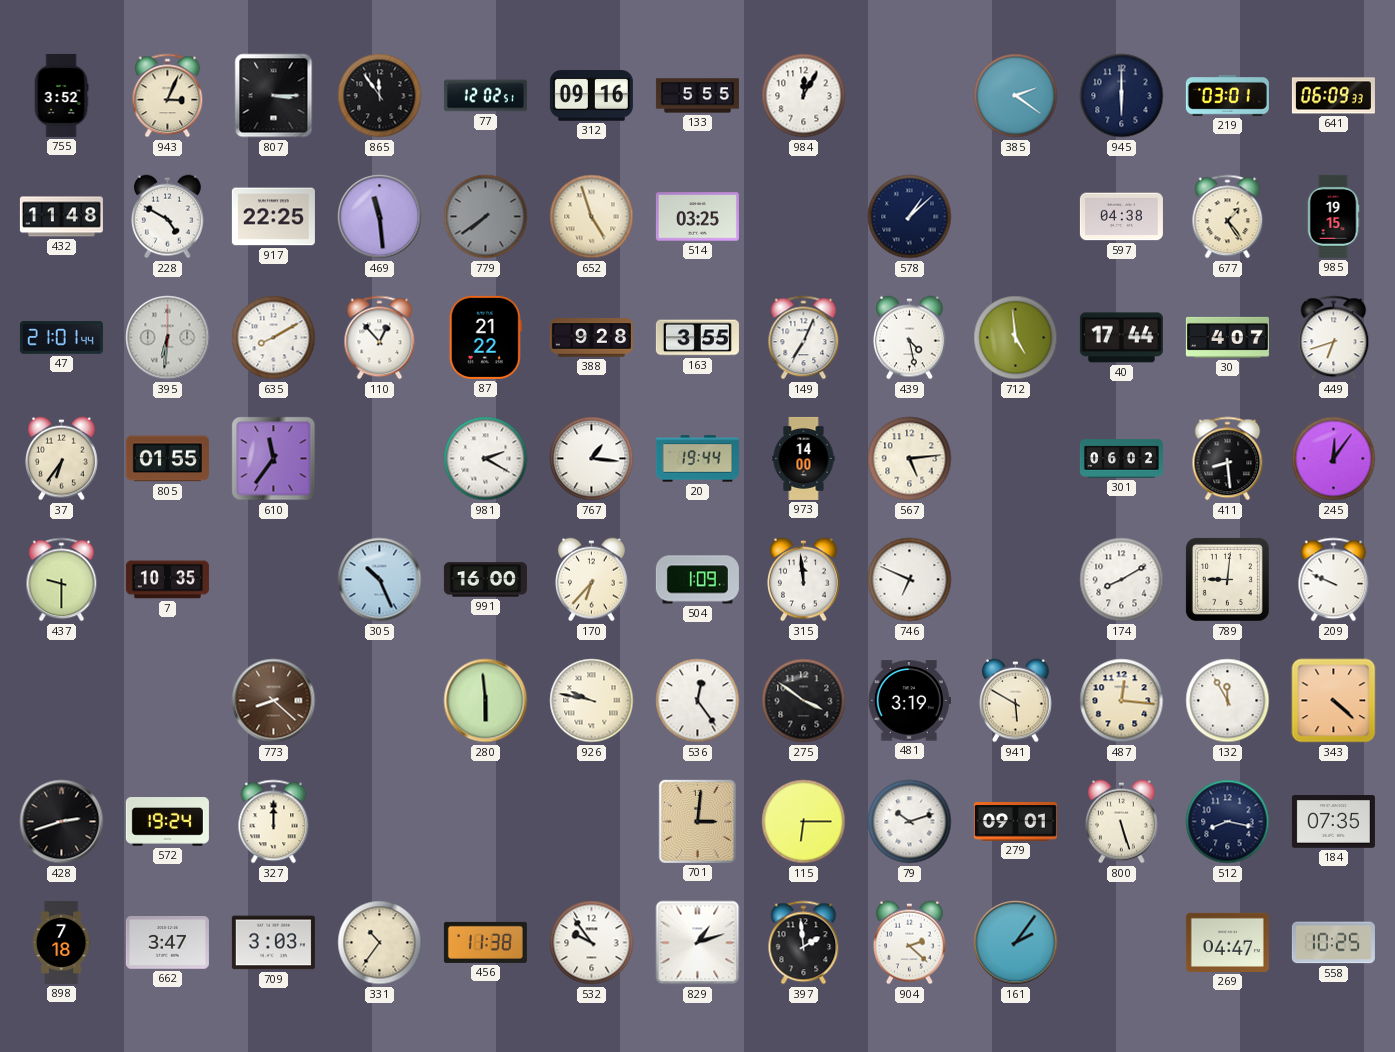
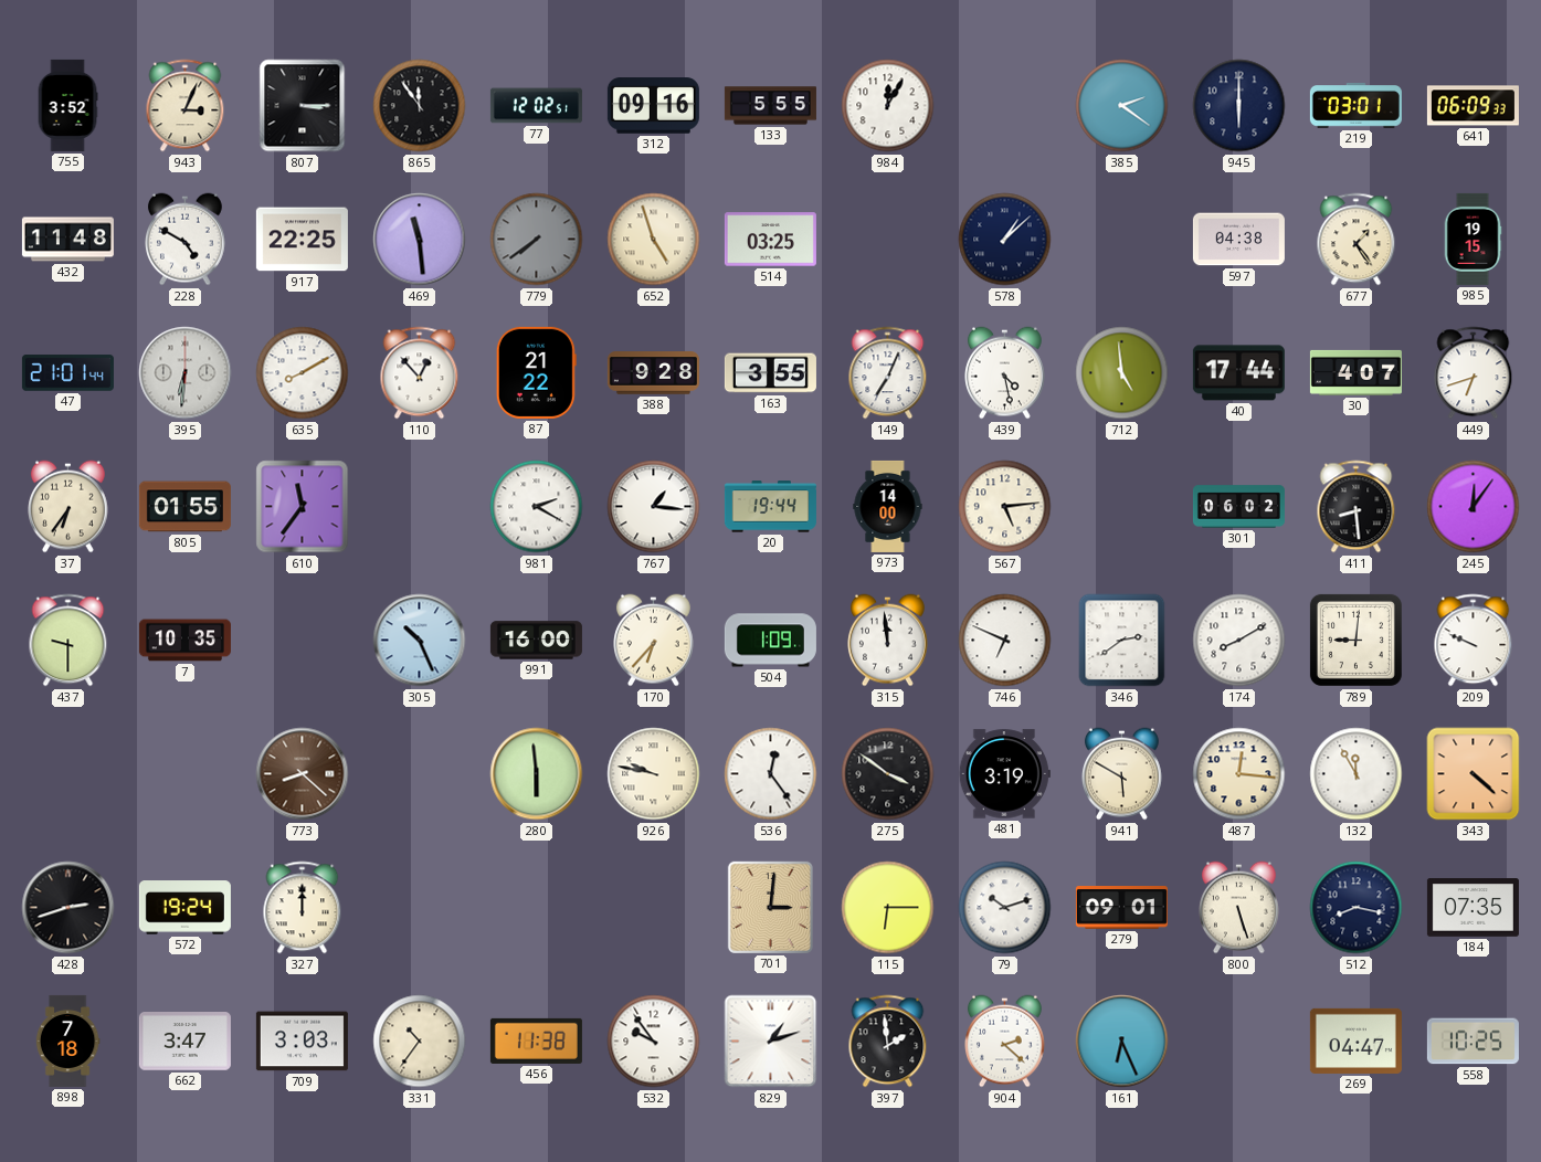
346: none -> 2:39 (1122, 641)
161: 2:06 -> 6:26 (1122, 1042)
